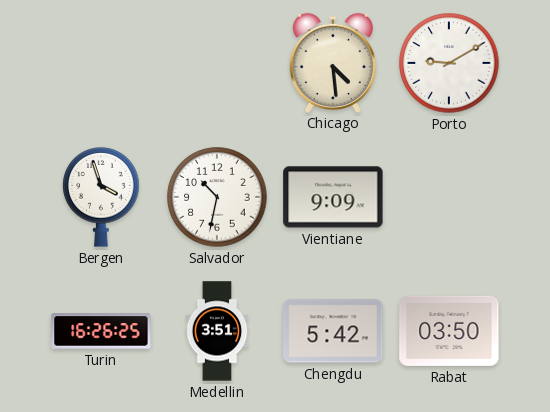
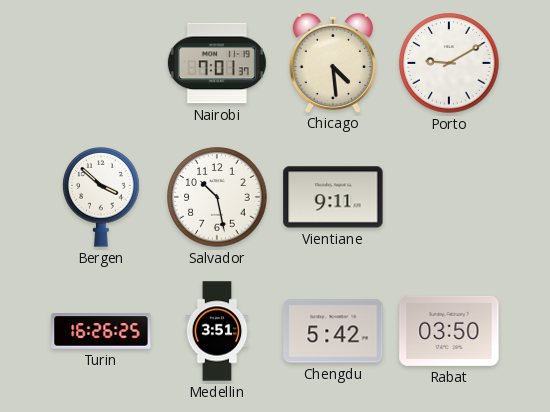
Nairobi: none -> 7:01 (217, 63)
Bergen: 3:57 -> 3:52 (101, 197)
Salvador: 10:32 -> 10:28 (217, 197)
Vientiane: 9:09 -> 9:11 (333, 197)
